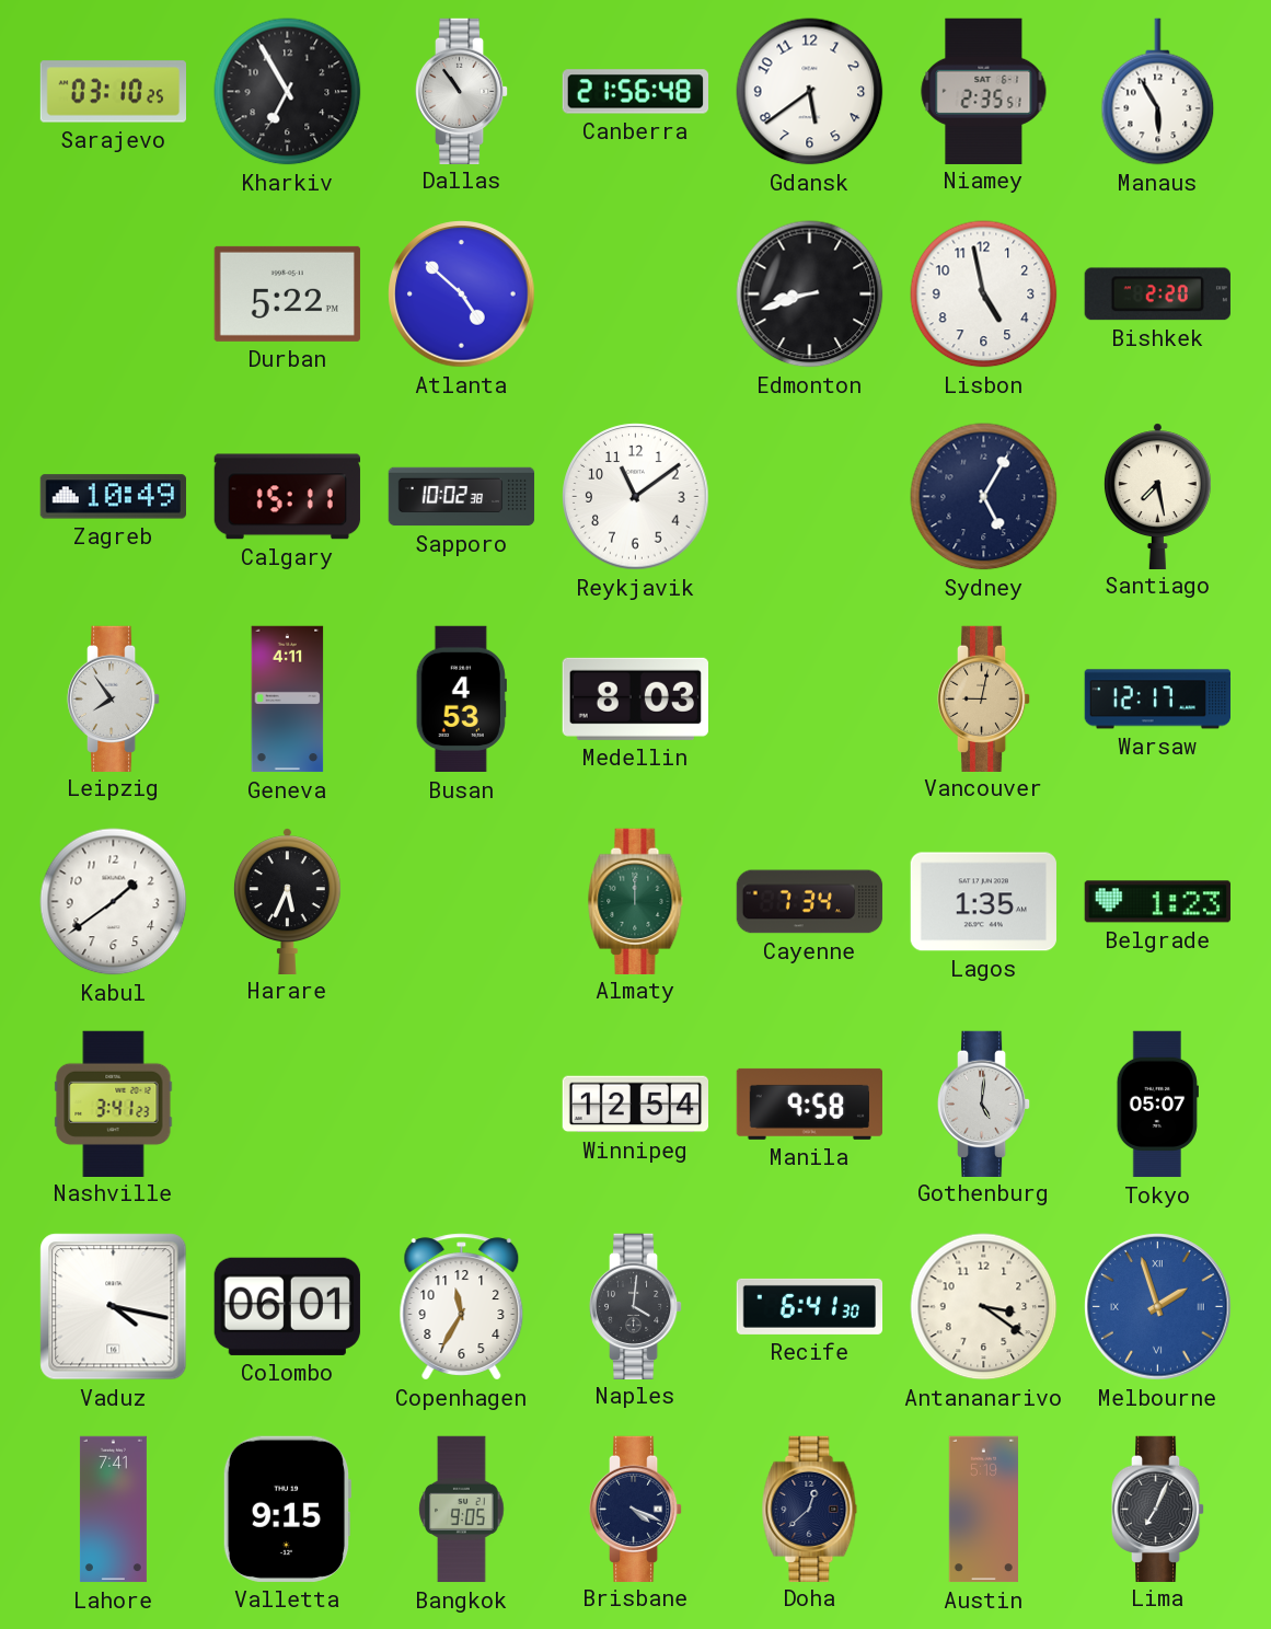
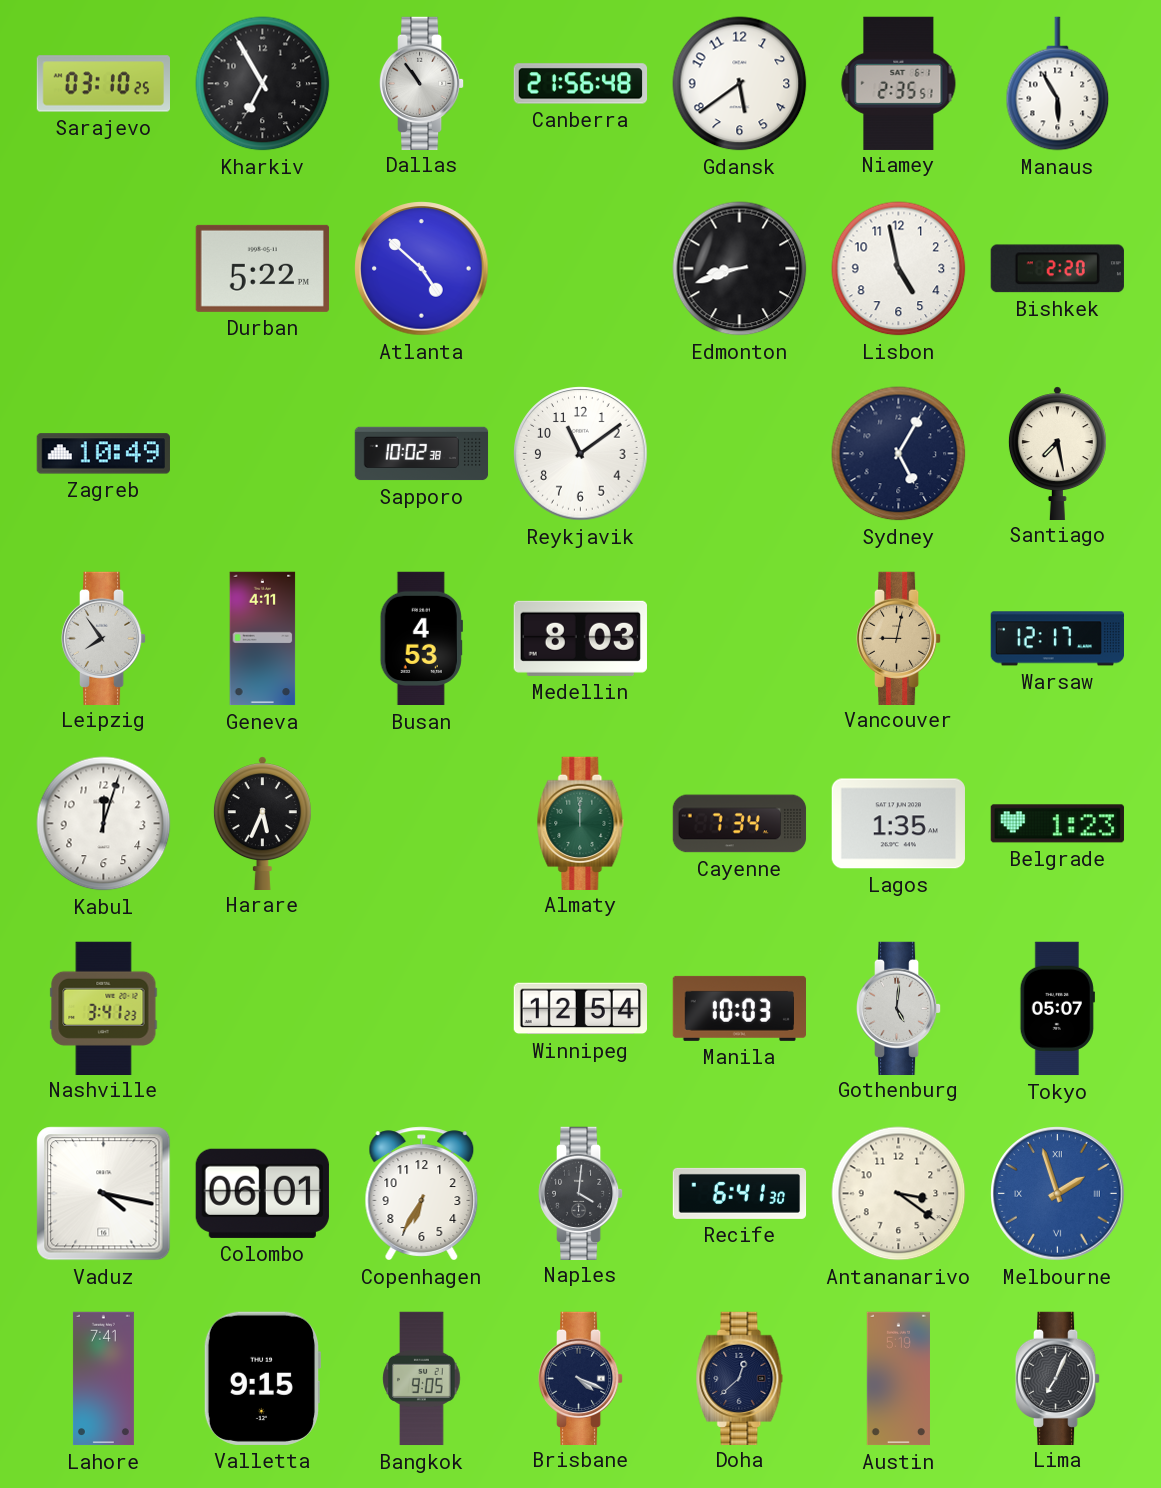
Calgary: 15:11 -> none (287, 497)
Kabul: 1:39 -> 12:03 (104, 824)
Manila: 9:58 -> 10:03 (739, 1008)
Copenhagen: 11:35 -> 6:35 (422, 1194)
